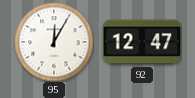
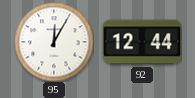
92: 12:47 -> 12:44 (142, 42)
